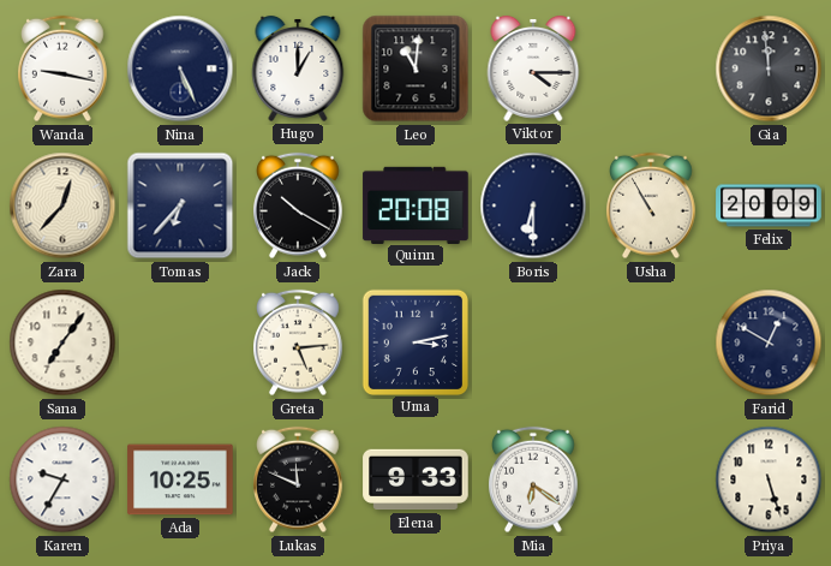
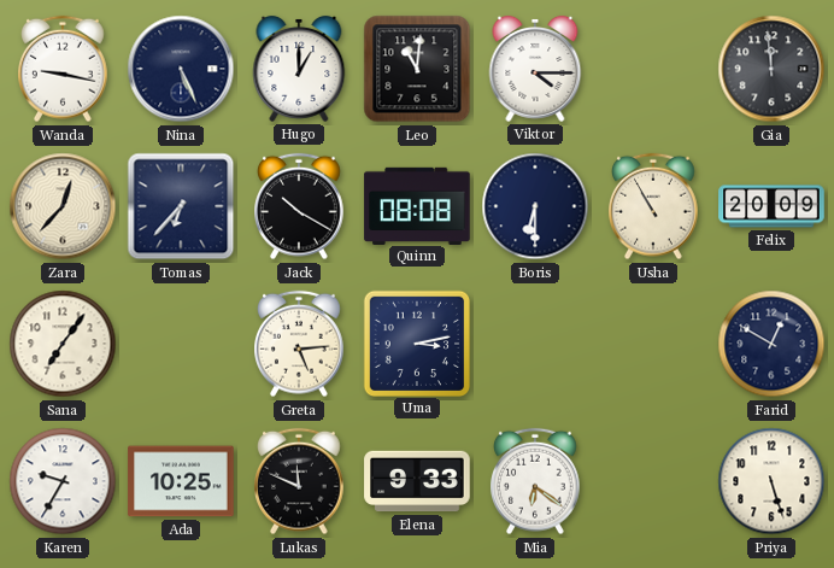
Quinn: 20:08 -> 08:08 (417, 205)
